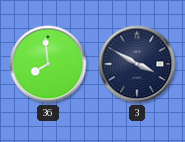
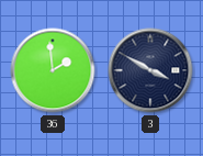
36: 7:59 -> 1:59 (53, 70)
